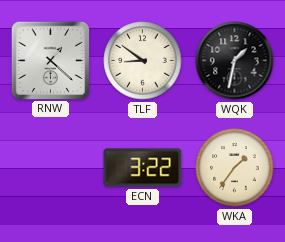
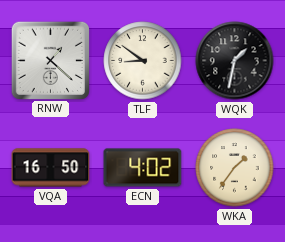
VQA: none -> 16:50 (51, 168)
ECN: 3:22 -> 4:02 (143, 168)
